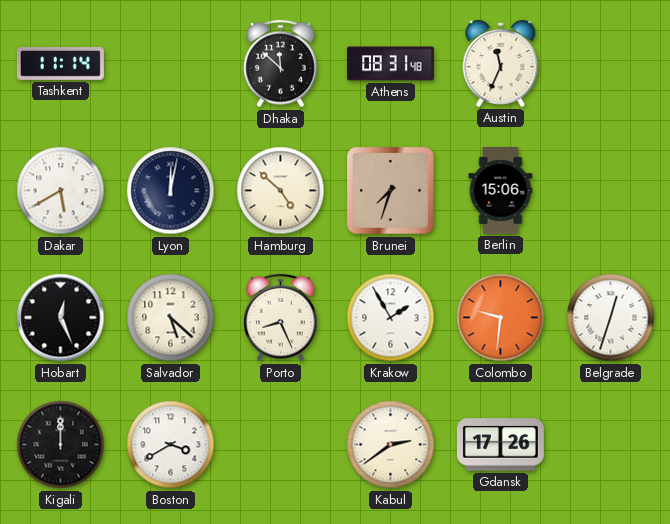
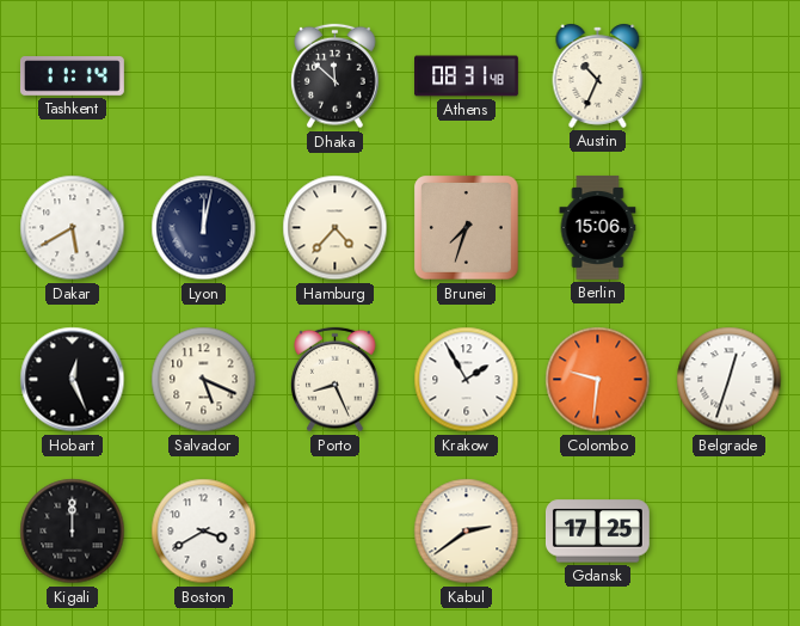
Austin: 11:34 -> 10:34 (598, 75)
Hamburg: 4:52 -> 4:37 (336, 228)
Salvador: 5:22 -> 5:19 (204, 380)
Gdansk: 17:26 -> 17:25 (597, 532)
